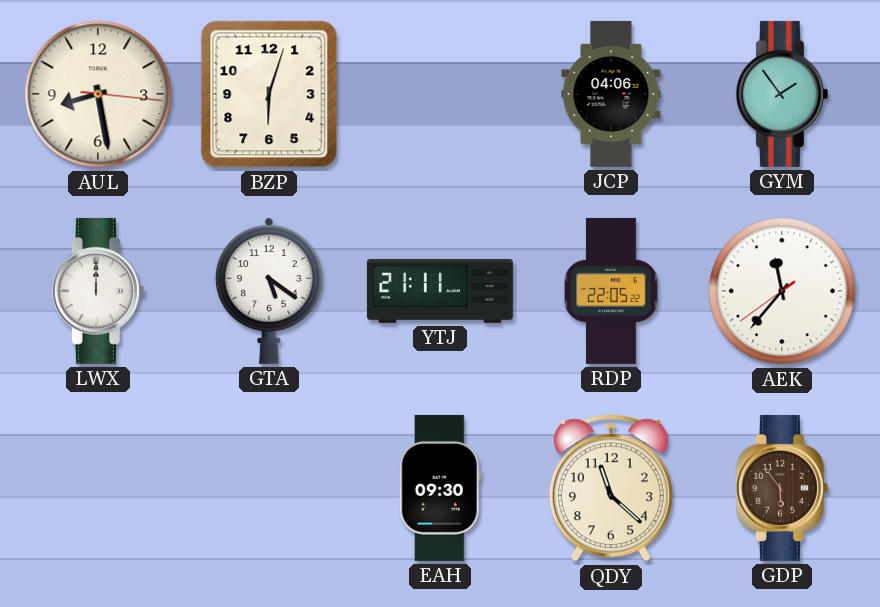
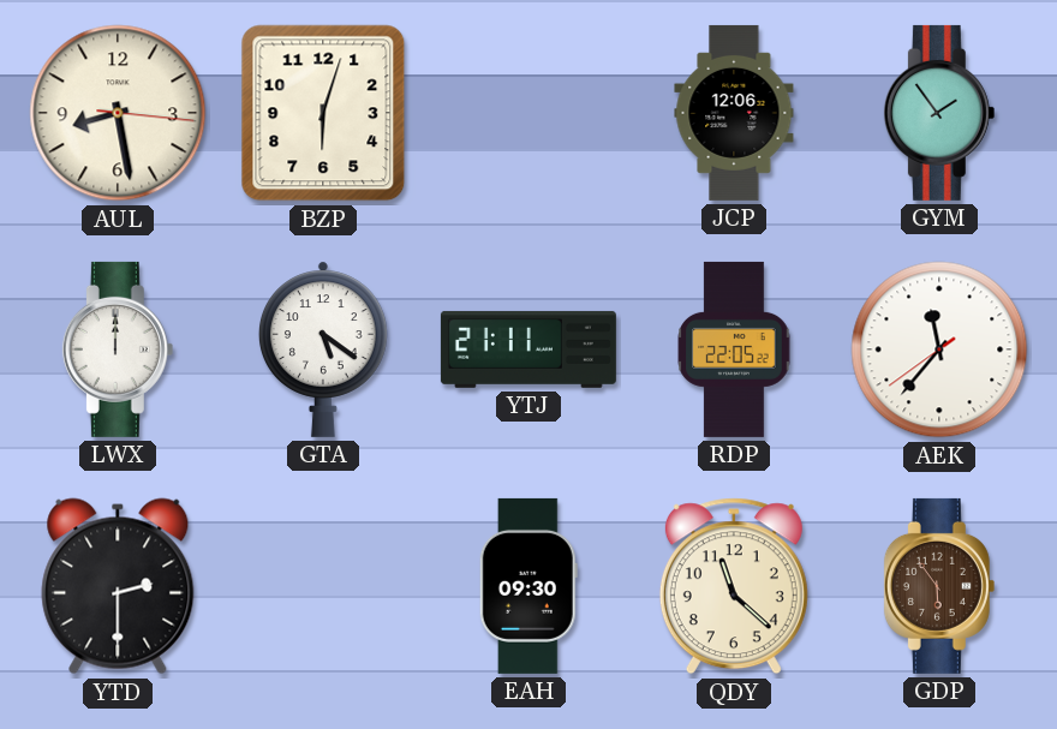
JCP: 04:06 -> 12:06 (734, 113)
YTD: none -> 2:30 (118, 586)
